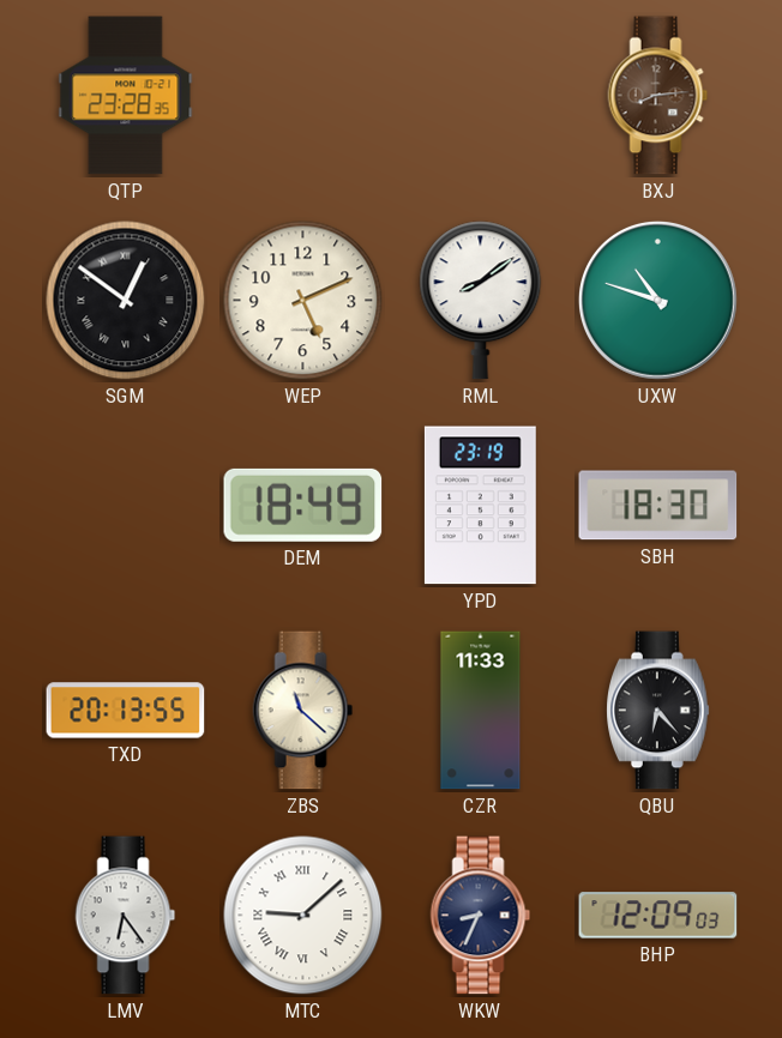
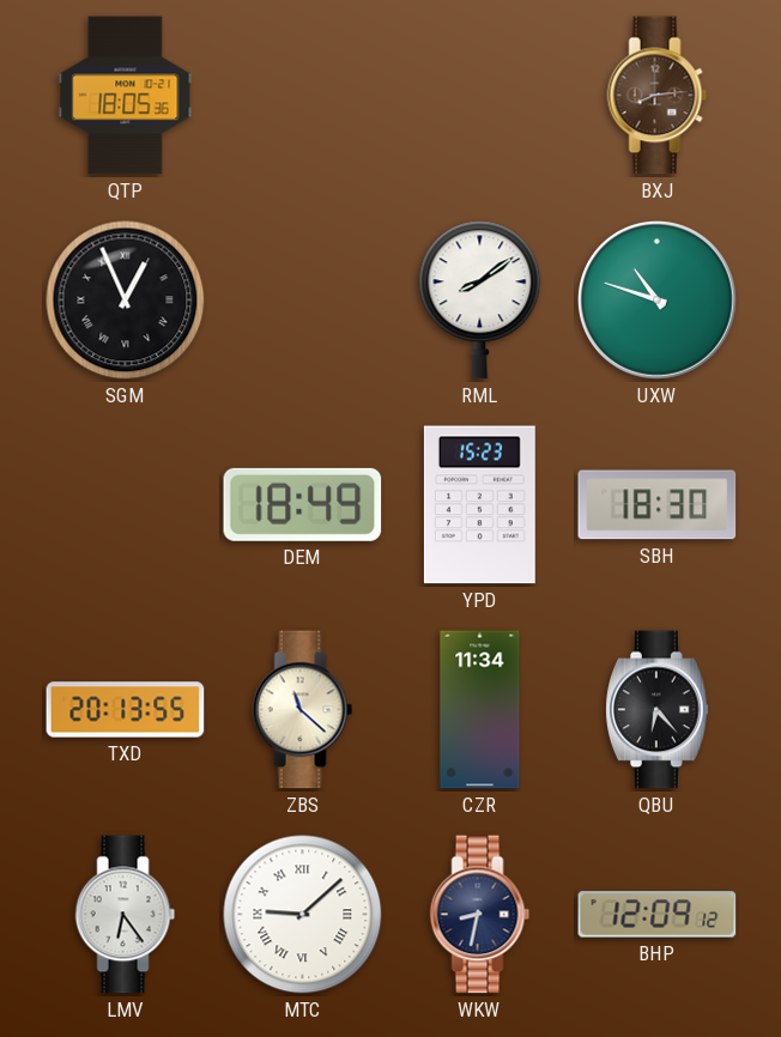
QTP: 23:28 -> 18:05 (126, 96)
SGM: 12:51 -> 12:56 (126, 301)
WEP: 5:11 -> none (303, 301)
YPD: 23:19 -> 15:23 (479, 505)
CZR: 11:33 -> 11:34 (480, 710)
WKW: 8:34 -> 8:32 (480, 915)
BHP: 12:09:03 -> 12:09:12 (658, 915)
